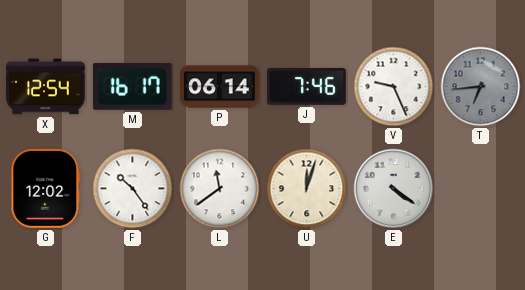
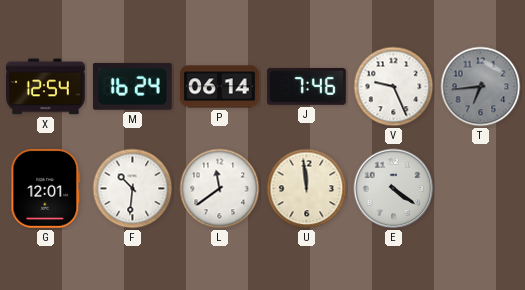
M: 16:17 -> 16:24 (132, 86)
G: 12:02 -> 12:01 (46, 189)
F: 10:24 -> 10:31 (133, 189)
U: 12:03 -> 11:59 (307, 189)
